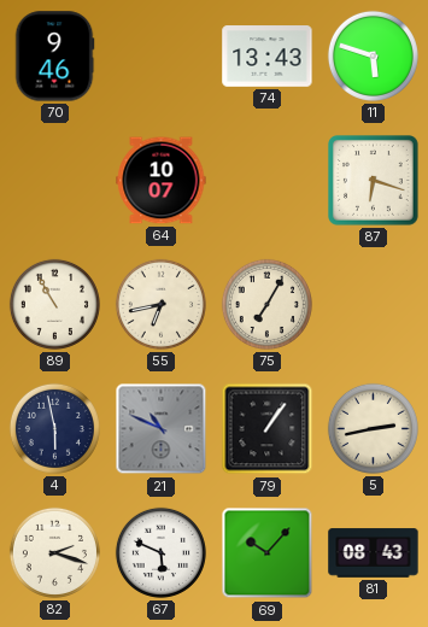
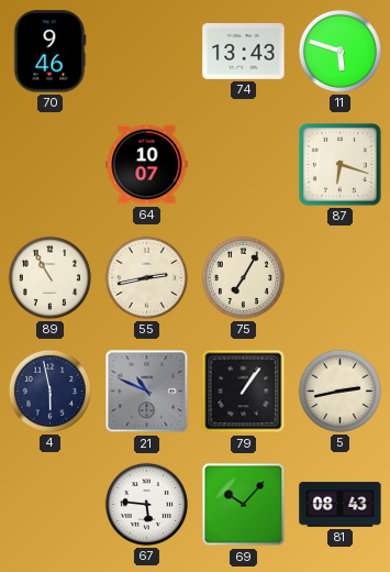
55: 6:43 -> 2:43 (146, 277)
82: 2:18 -> none (54, 552)
67: 5:49 -> 5:46 (146, 504)
